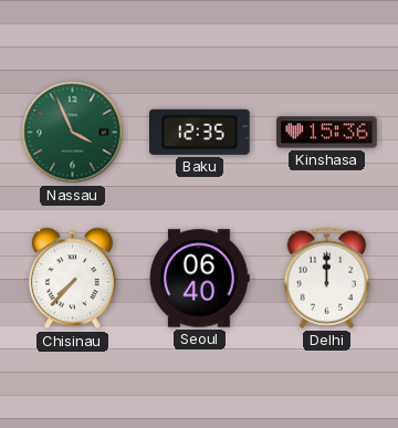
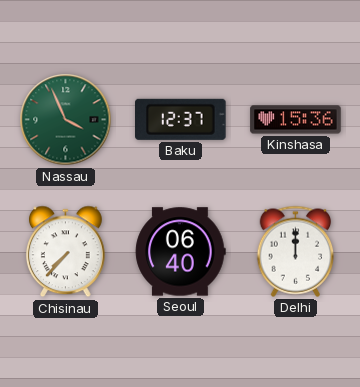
Baku: 12:35 -> 12:37 (181, 119)
